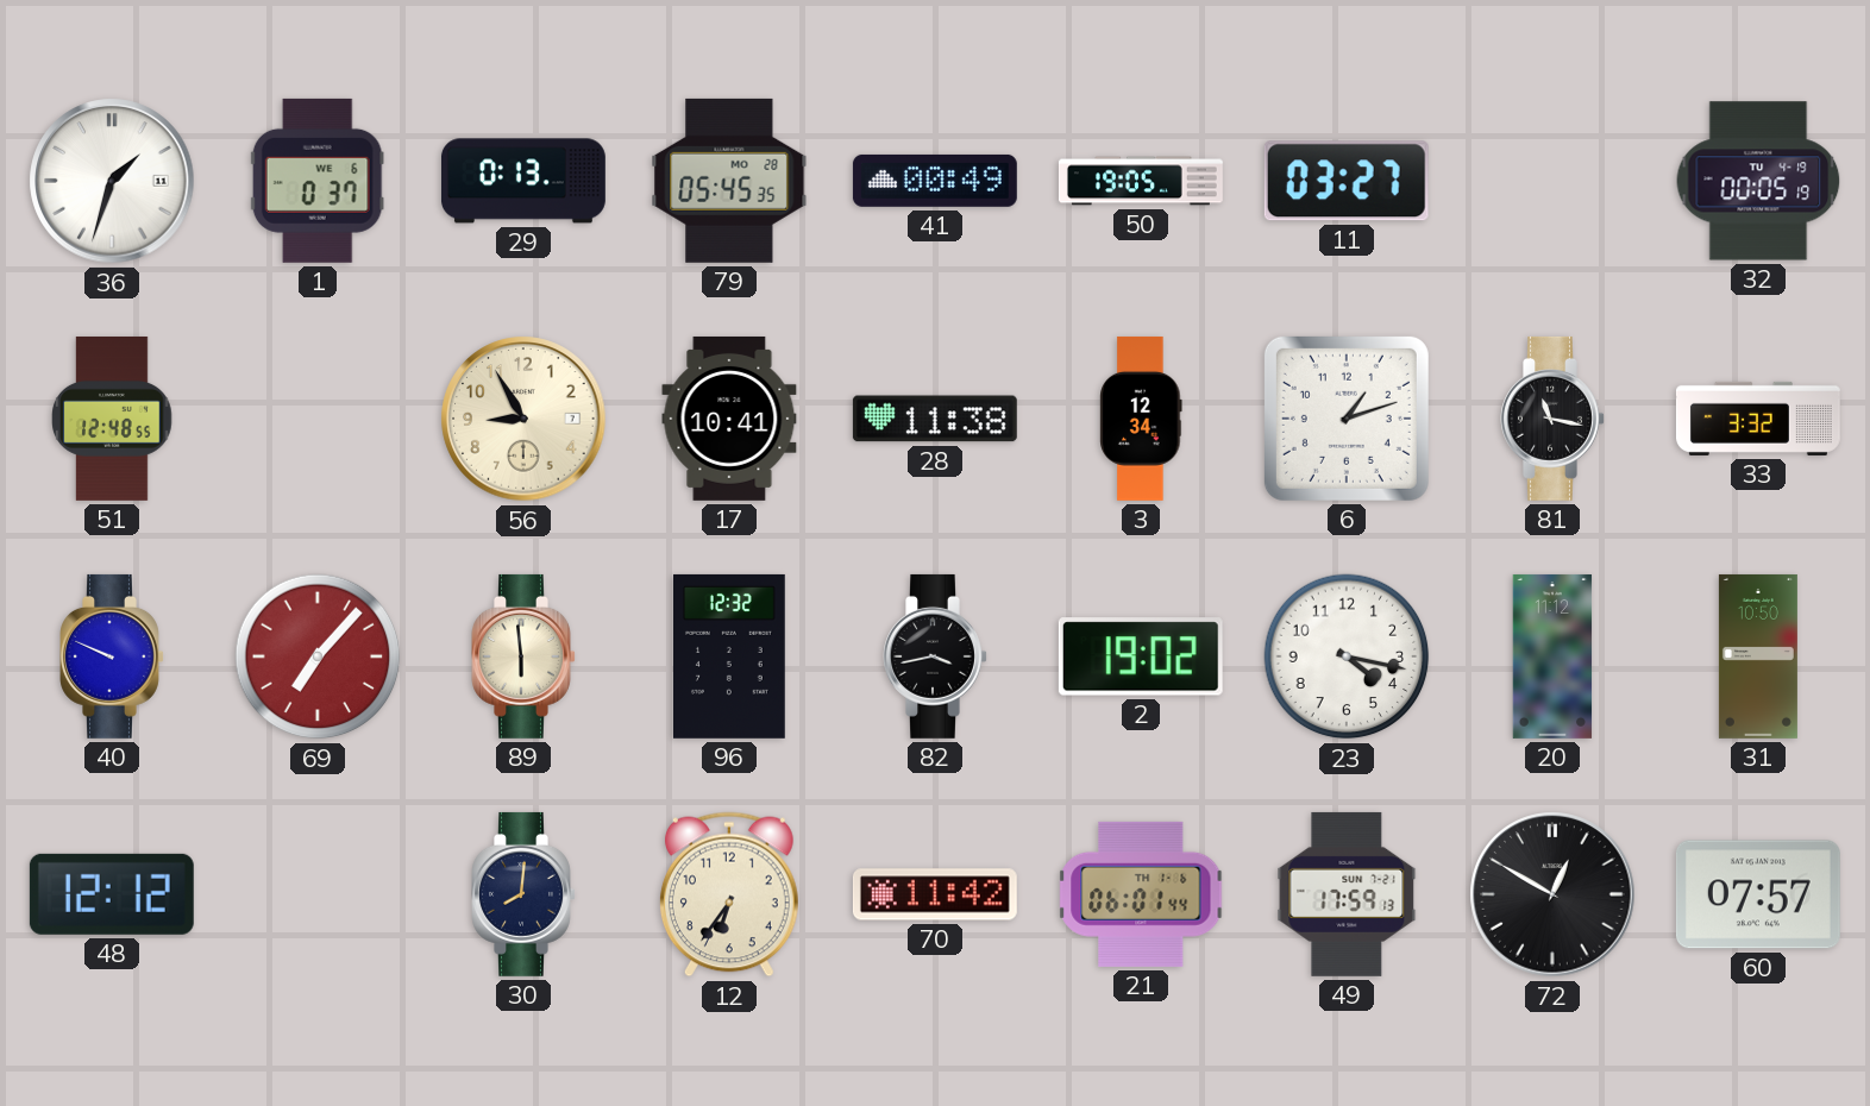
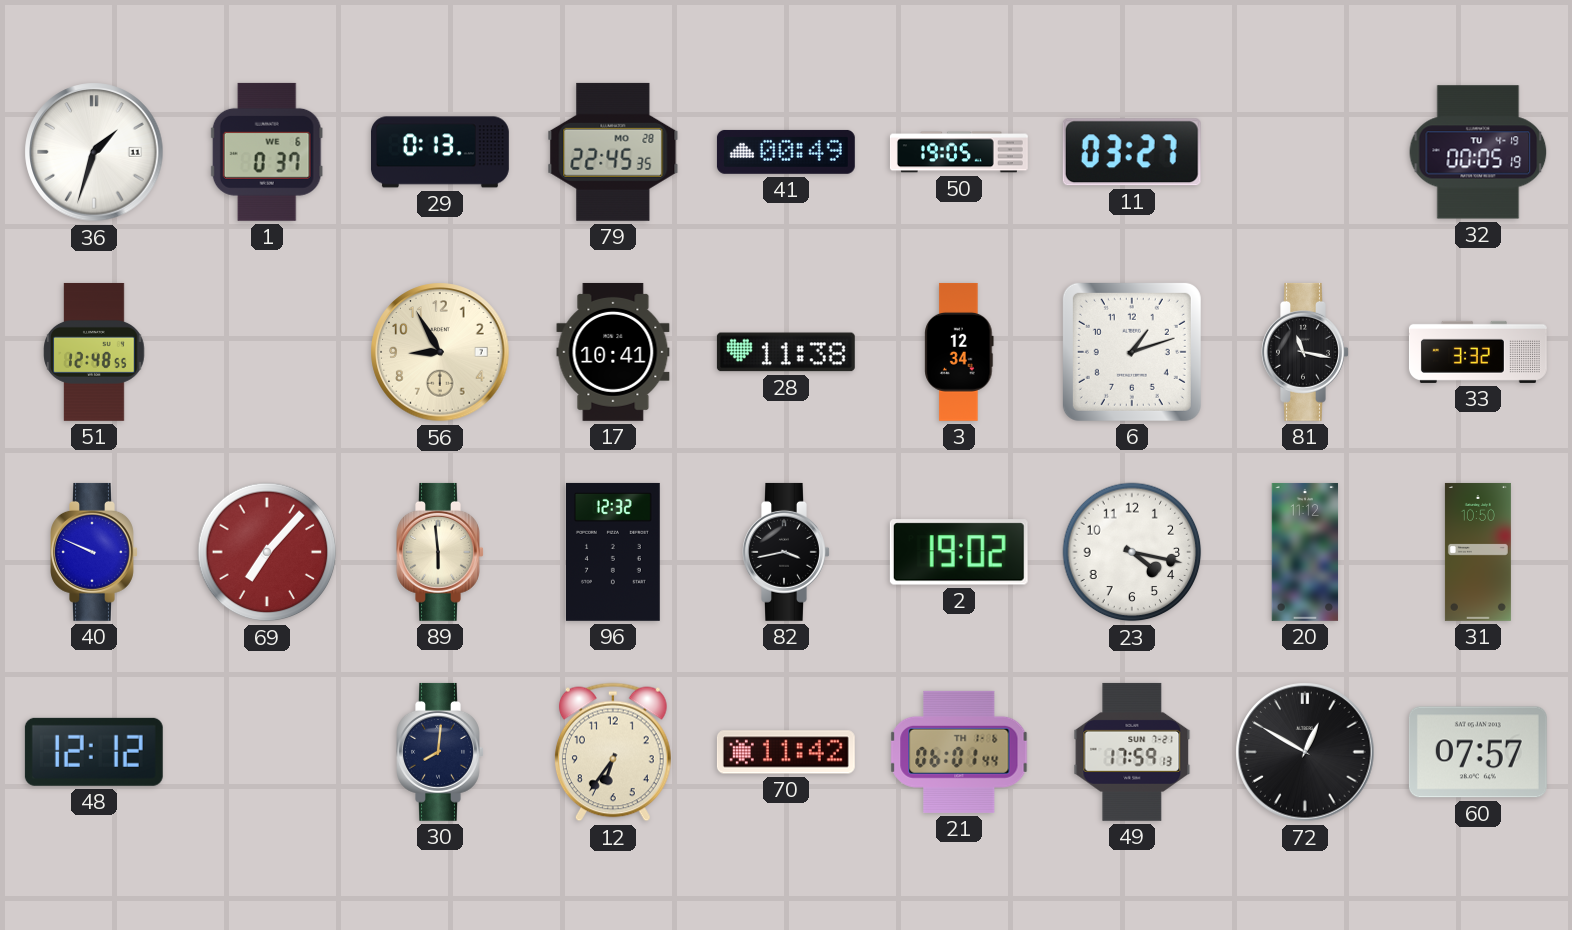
79: 05:45 -> 22:45 (613, 152)
